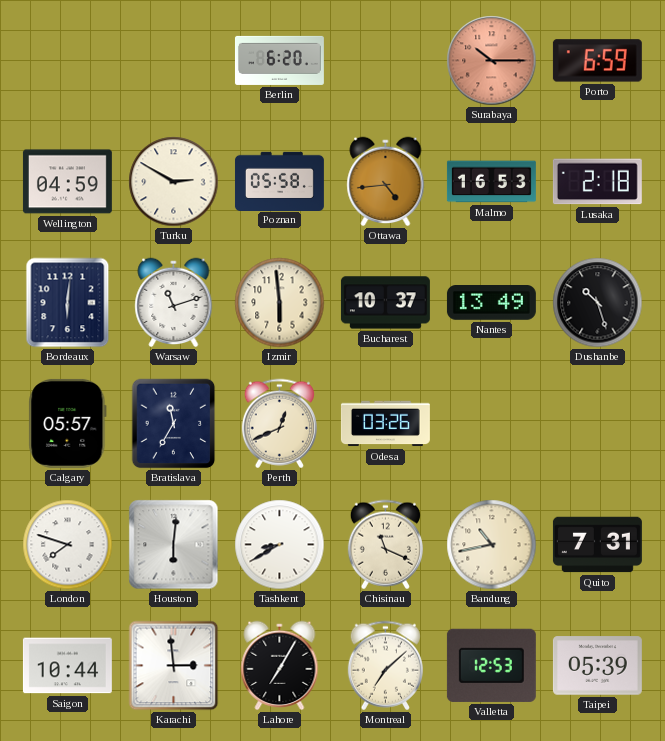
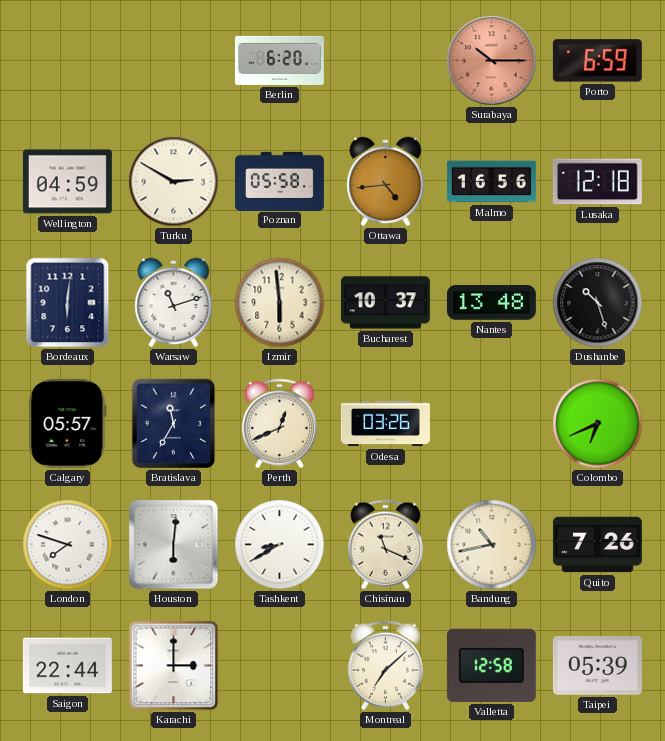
Malmo: 16:53 -> 16:56 (491, 182)
Lusaka: 2:18 -> 12:18 (597, 182)
Nantes: 13:49 -> 13:48 (491, 303)
Colombo: none -> 6:41 (598, 424)
Quito: 7:31 -> 7:26 (597, 545)
Saigon: 10:44 -> 22:44 (67, 666)
Karachi: 2:59 -> 3:00 (174, 666)
Lahore: 7:05 -> none (280, 666)
Valletta: 12:53 -> 12:58 (491, 665)
